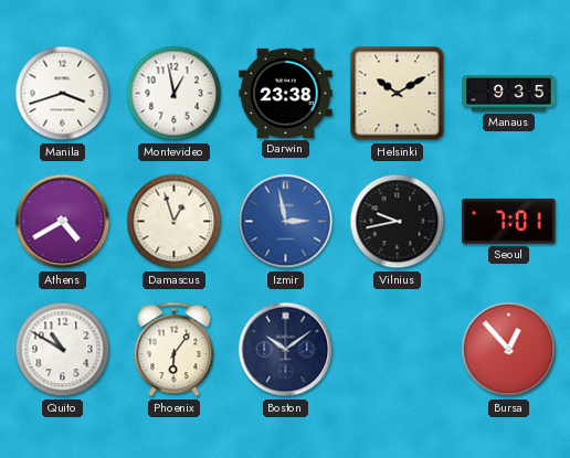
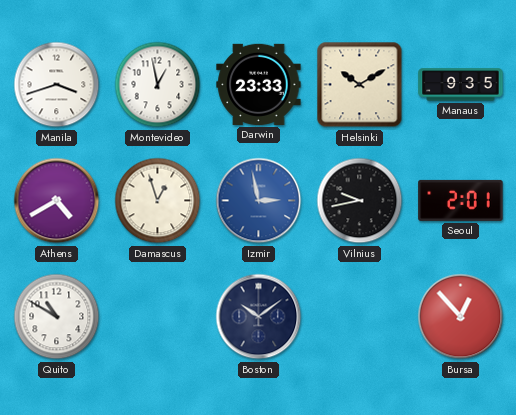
Darwin: 23:38 -> 23:33 (259, 84)
Seoul: 7:01 -> 2:01 (461, 200)
Phoenix: 6:06 -> none (175, 350)
